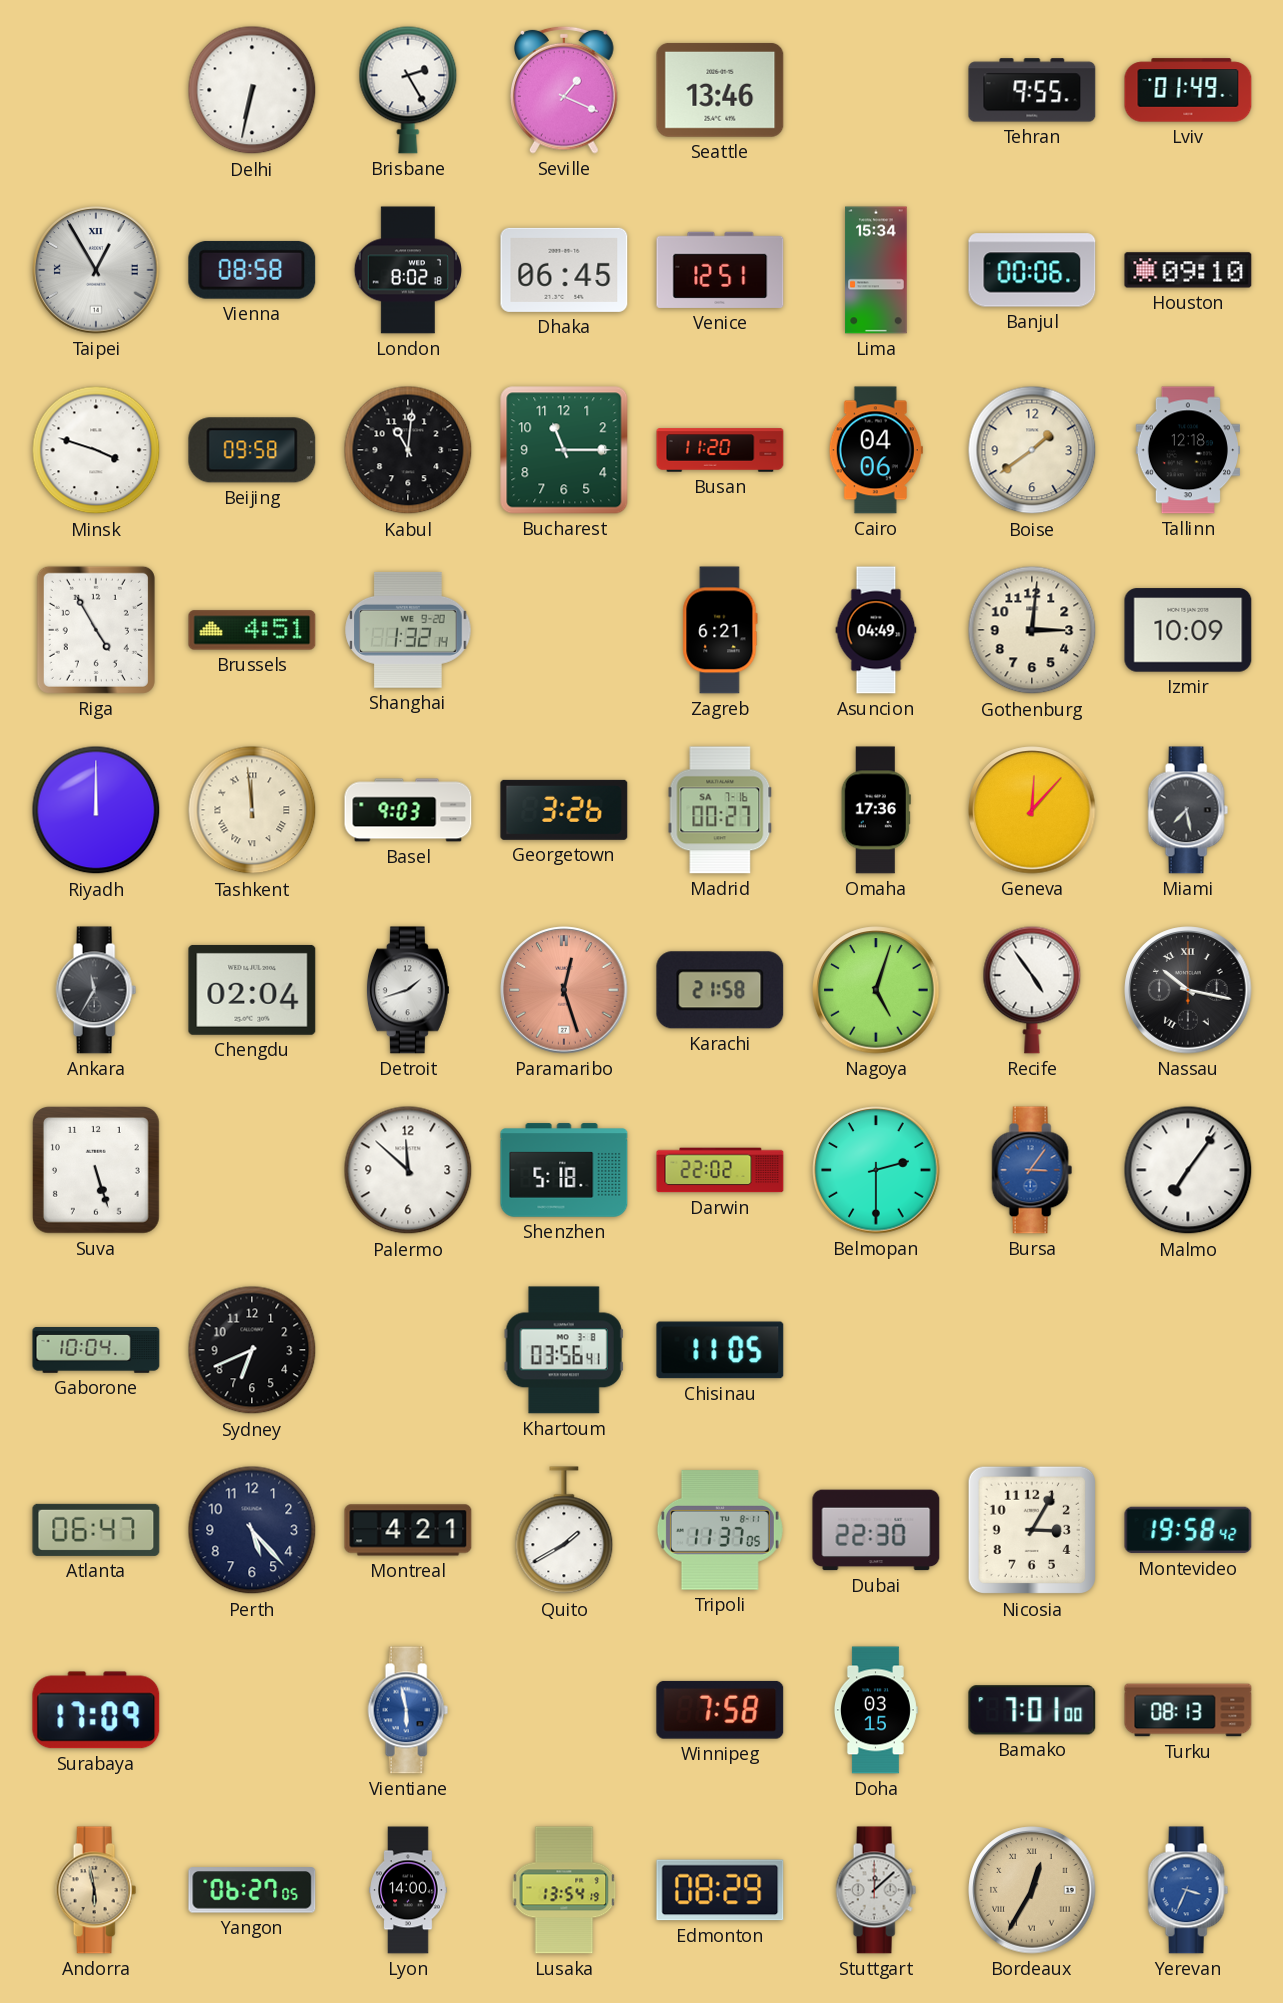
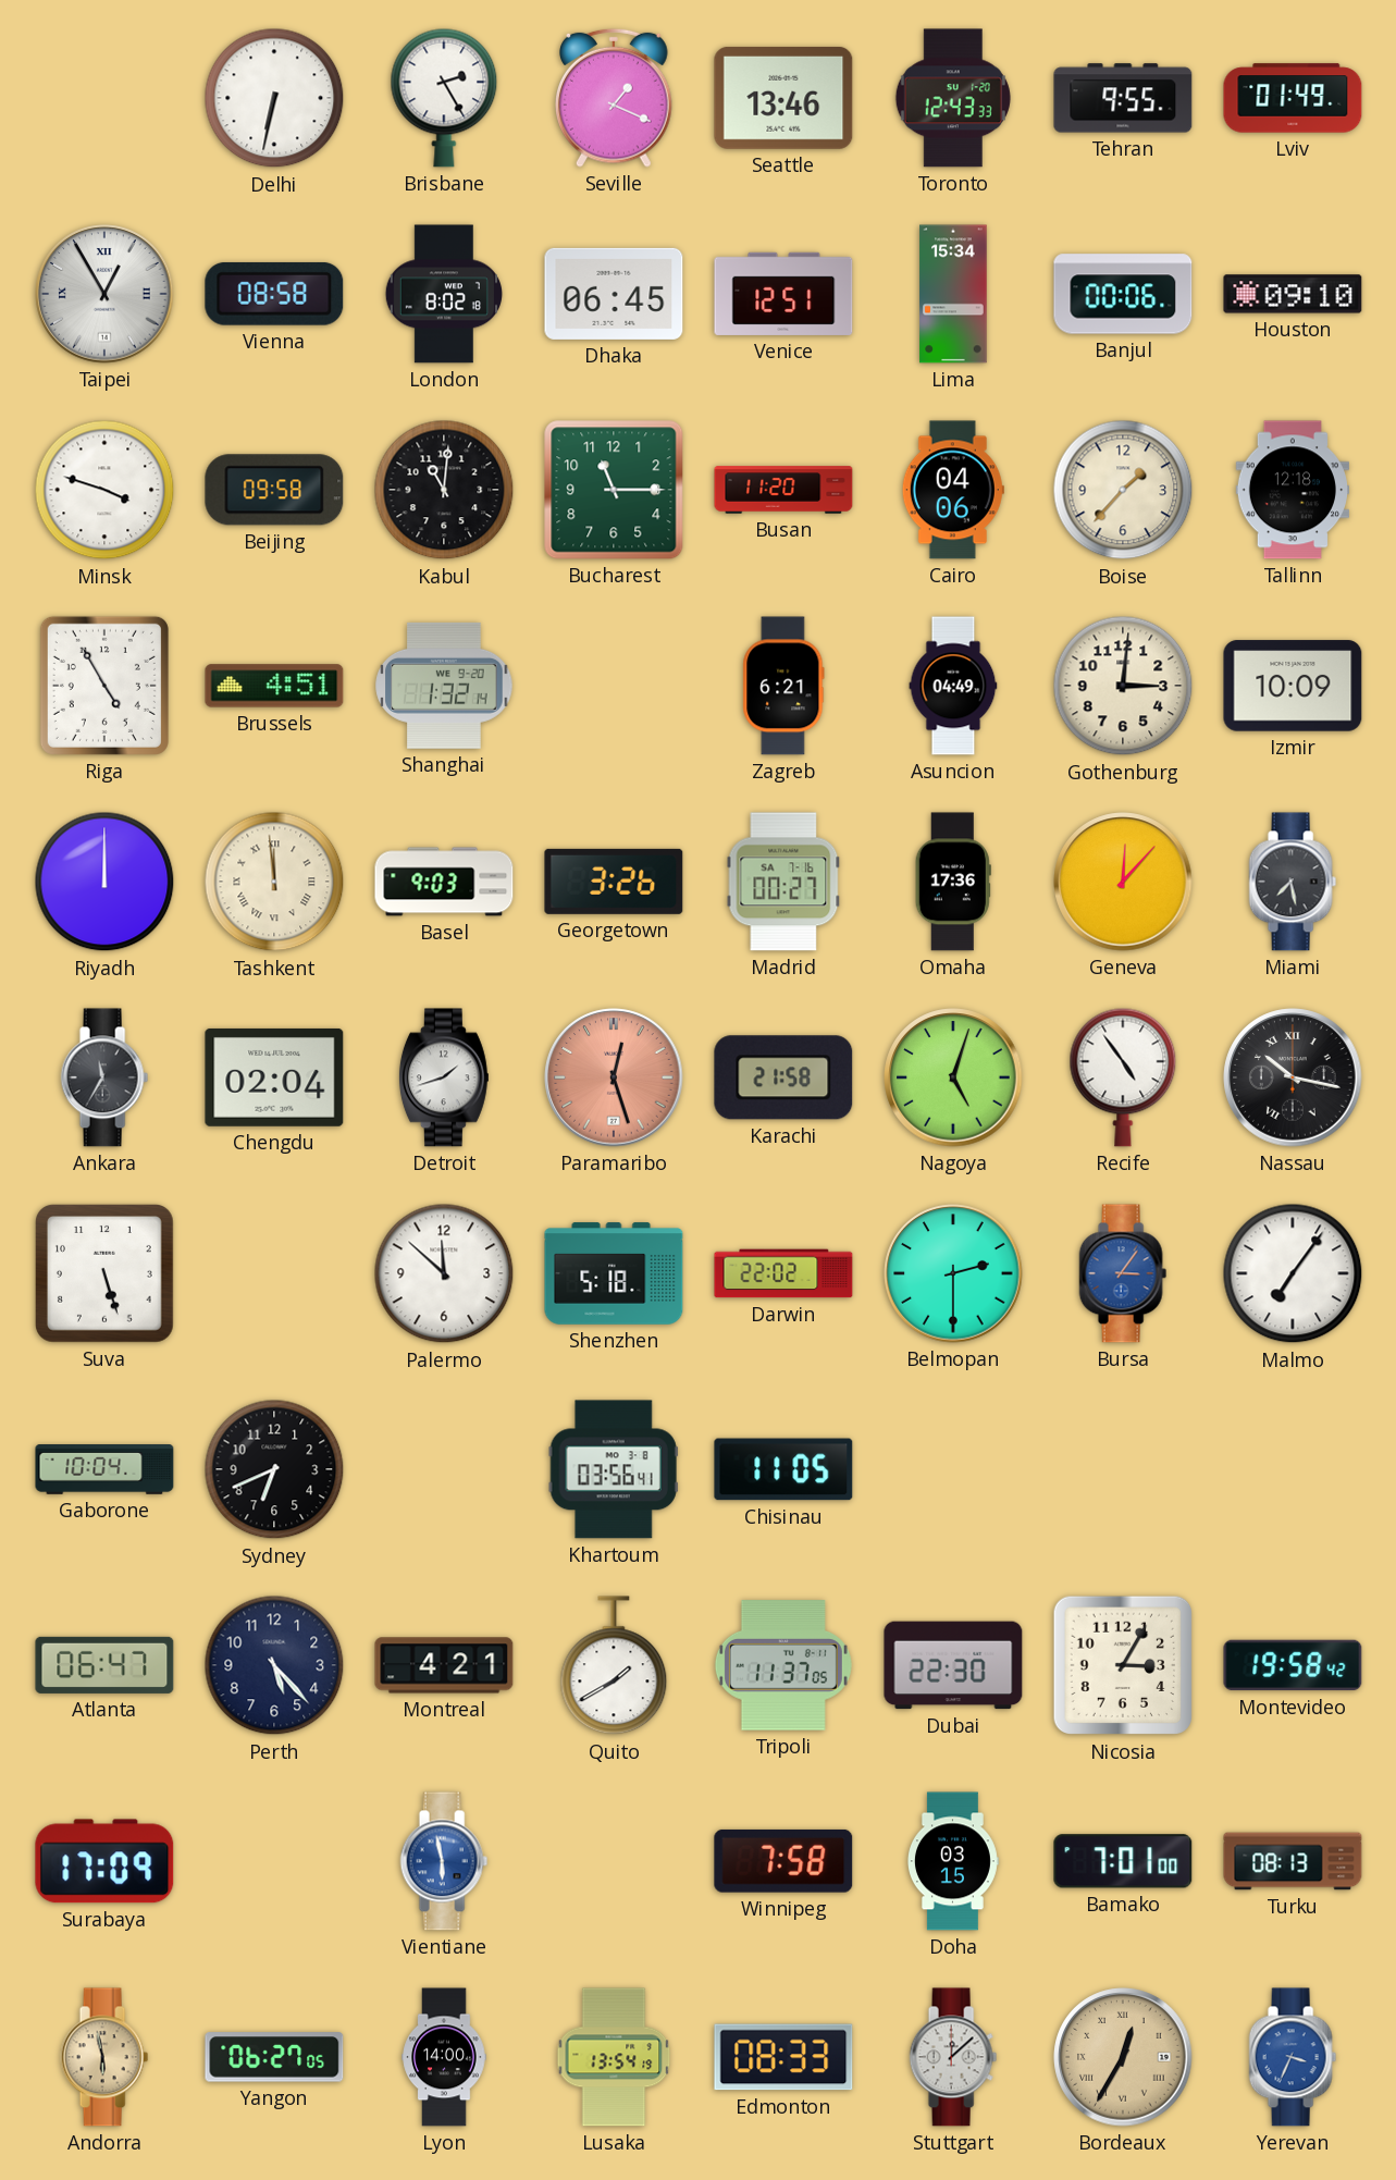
Toronto: none -> 12:43 (953, 98)
Boise: 1:39 -> 1:37 (1123, 490)
Edmonton: 08:29 -> 08:33 (783, 2057)
